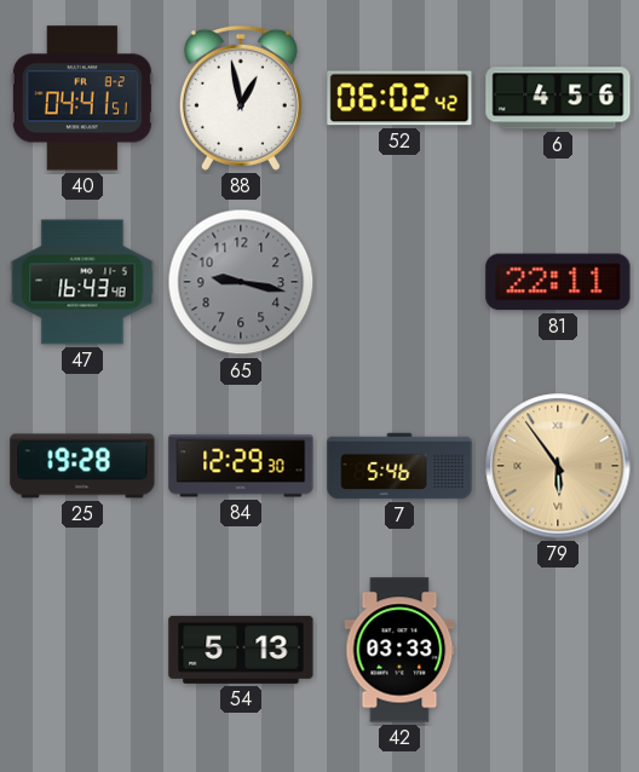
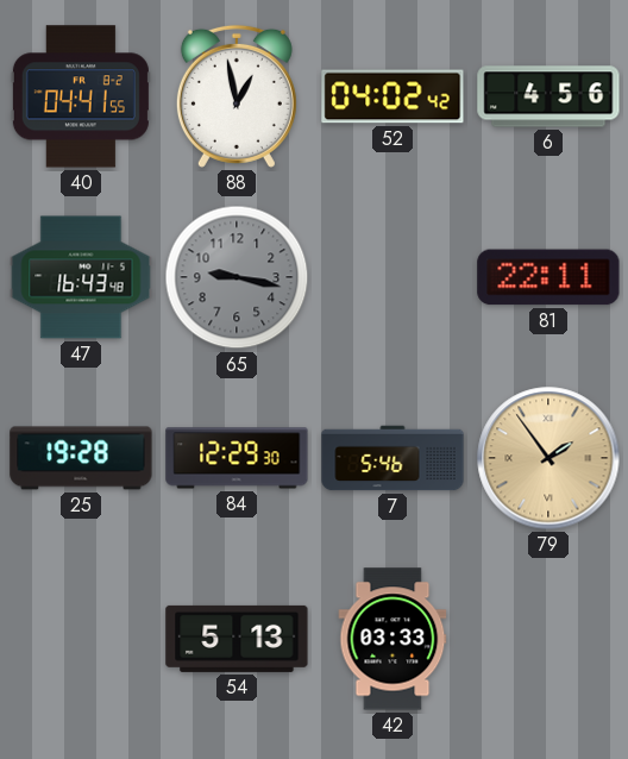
40: 04:41:51 -> 04:41:55 (81, 96)
52: 06:02 -> 04:02 (392, 96)
79: 5:54 -> 1:54 (548, 458)
